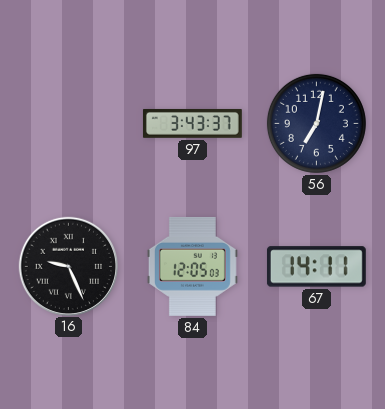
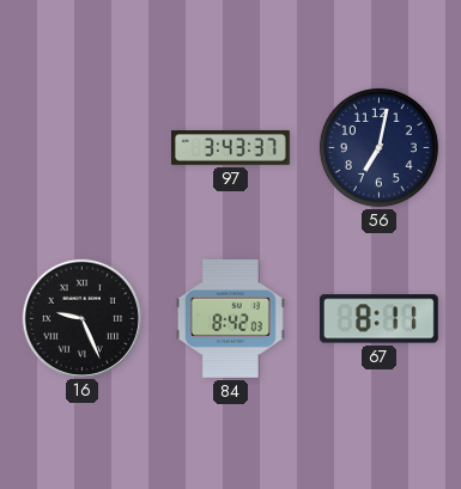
84: 12:05 -> 8:42 (230, 318)
67: 14:11 -> 8:11 (378, 319)
